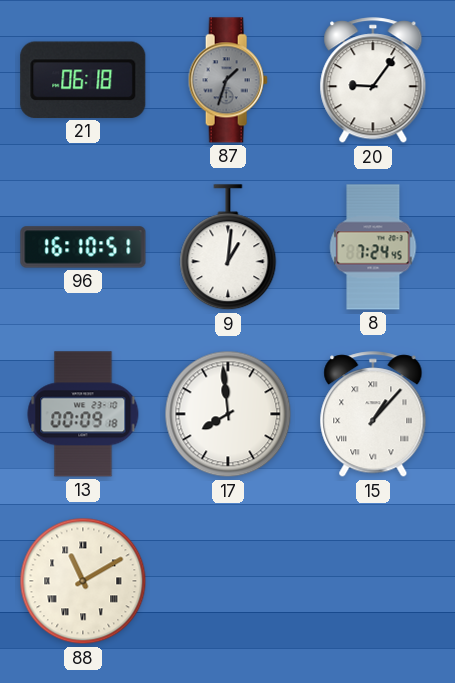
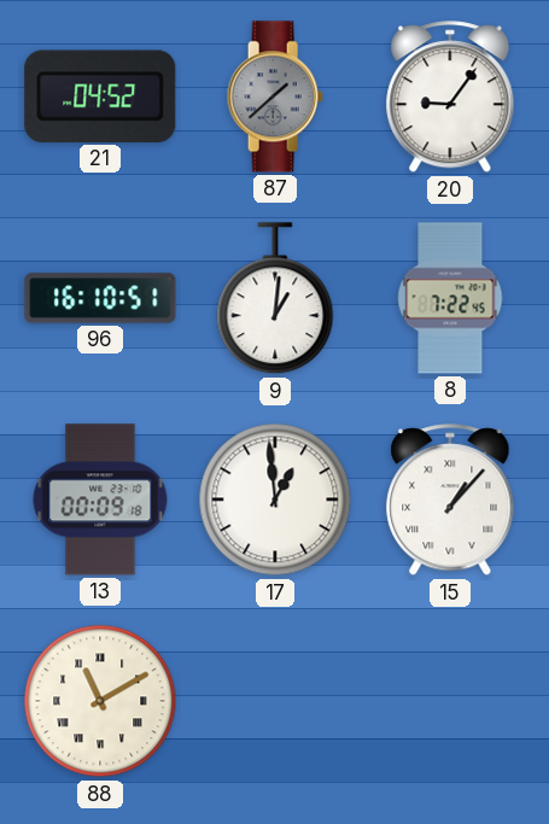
21: 06:18 -> 04:52 (100, 97)
87: 1:33 -> 1:38 (275, 97)
8: 7:24 -> 7:22 (450, 298)
17: 7:59 -> 12:59 (275, 499)
